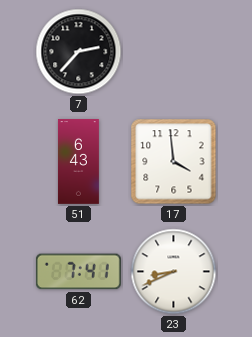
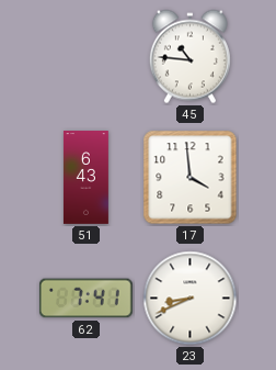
7: 2:37 -> none (79, 52)
45: none -> 10:46 (189, 57)
